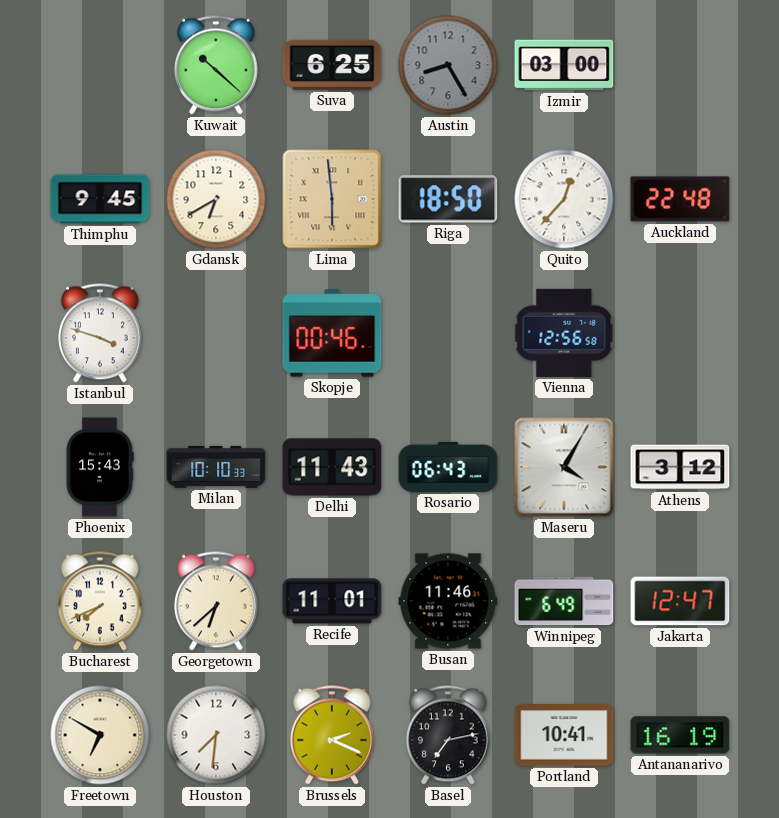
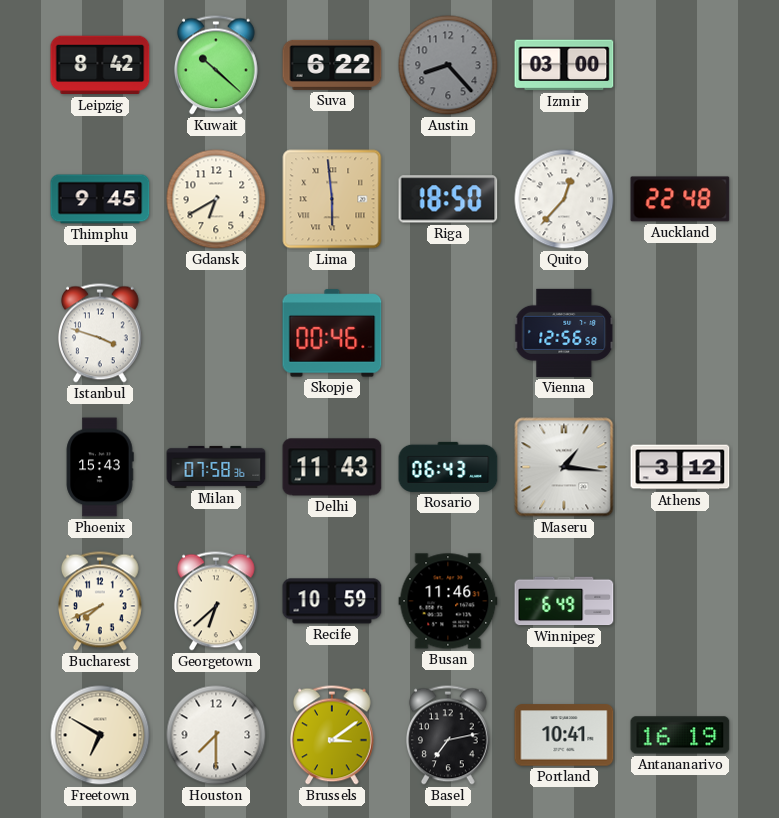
Leipzig: none -> 8:42 (100, 65)
Suva: 6:25 -> 6:22 (332, 65)
Austin: 8:25 -> 8:23 (448, 65)
Milan: 10:10 -> 07:58 (216, 467)
Maseru: 4:05 -> 1:16 (564, 467)
Recife: 11:01 -> 10:59 (332, 601)
Jakarta: 12:47 -> none (680, 601)
Houston: 7:31 -> 7:30 (216, 735)
Brussels: 2:19 -> 3:09 (333, 735)
